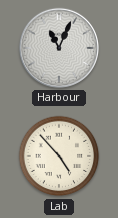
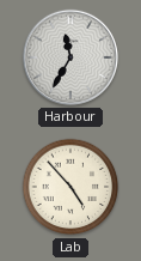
Harbour: 11:04 -> 11:35 (70, 57)
